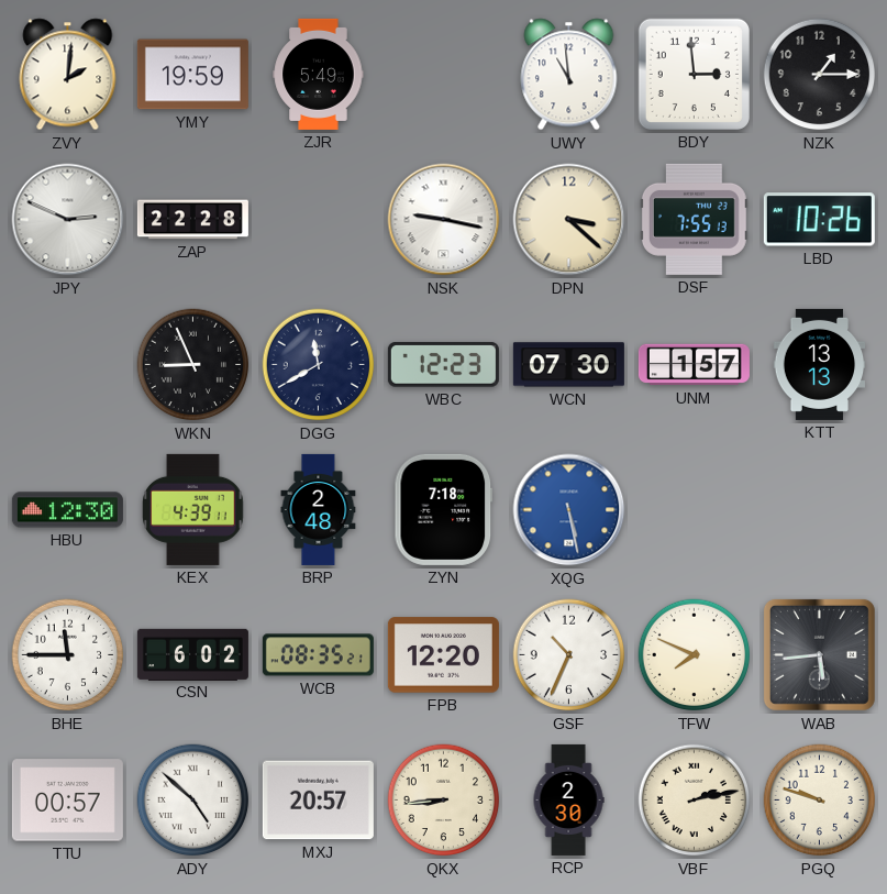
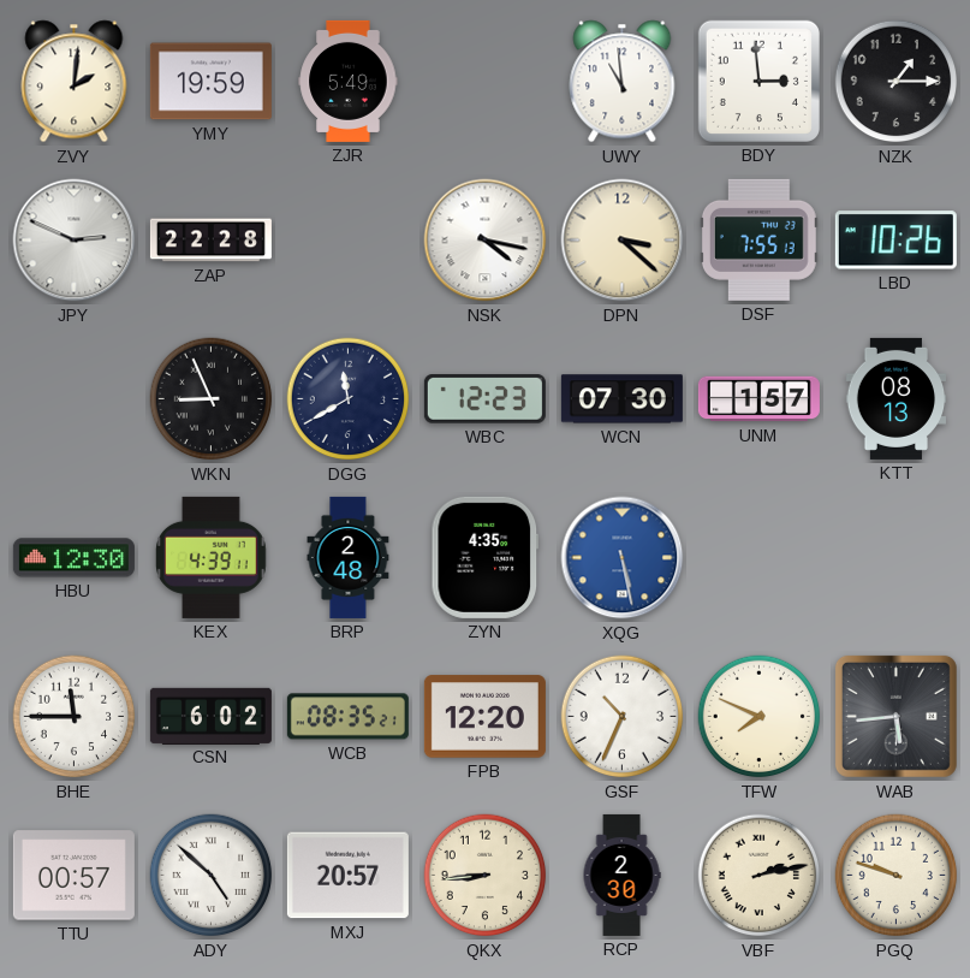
NSK: 9:17 -> 4:17 (486, 241)
KTT: 13:13 -> 08:13 (897, 398)
ZYN: 7:18 -> 4:35 (486, 557)
